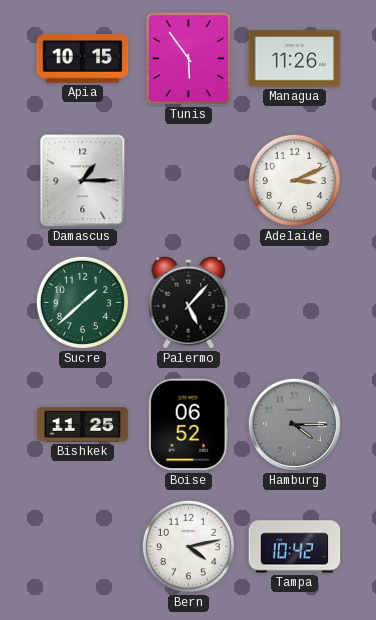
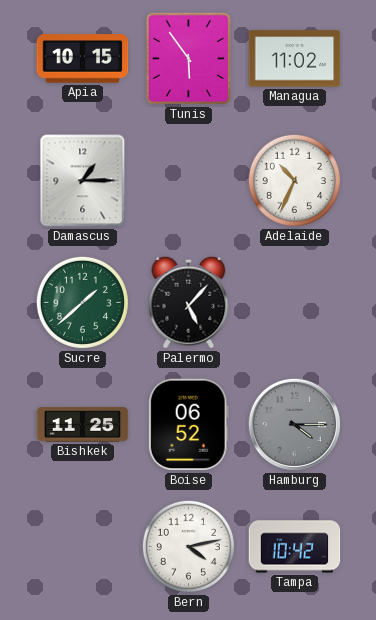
Managua: 11:26 -> 11:02 (295, 59)
Adelaide: 3:11 -> 10:34 (294, 180)
